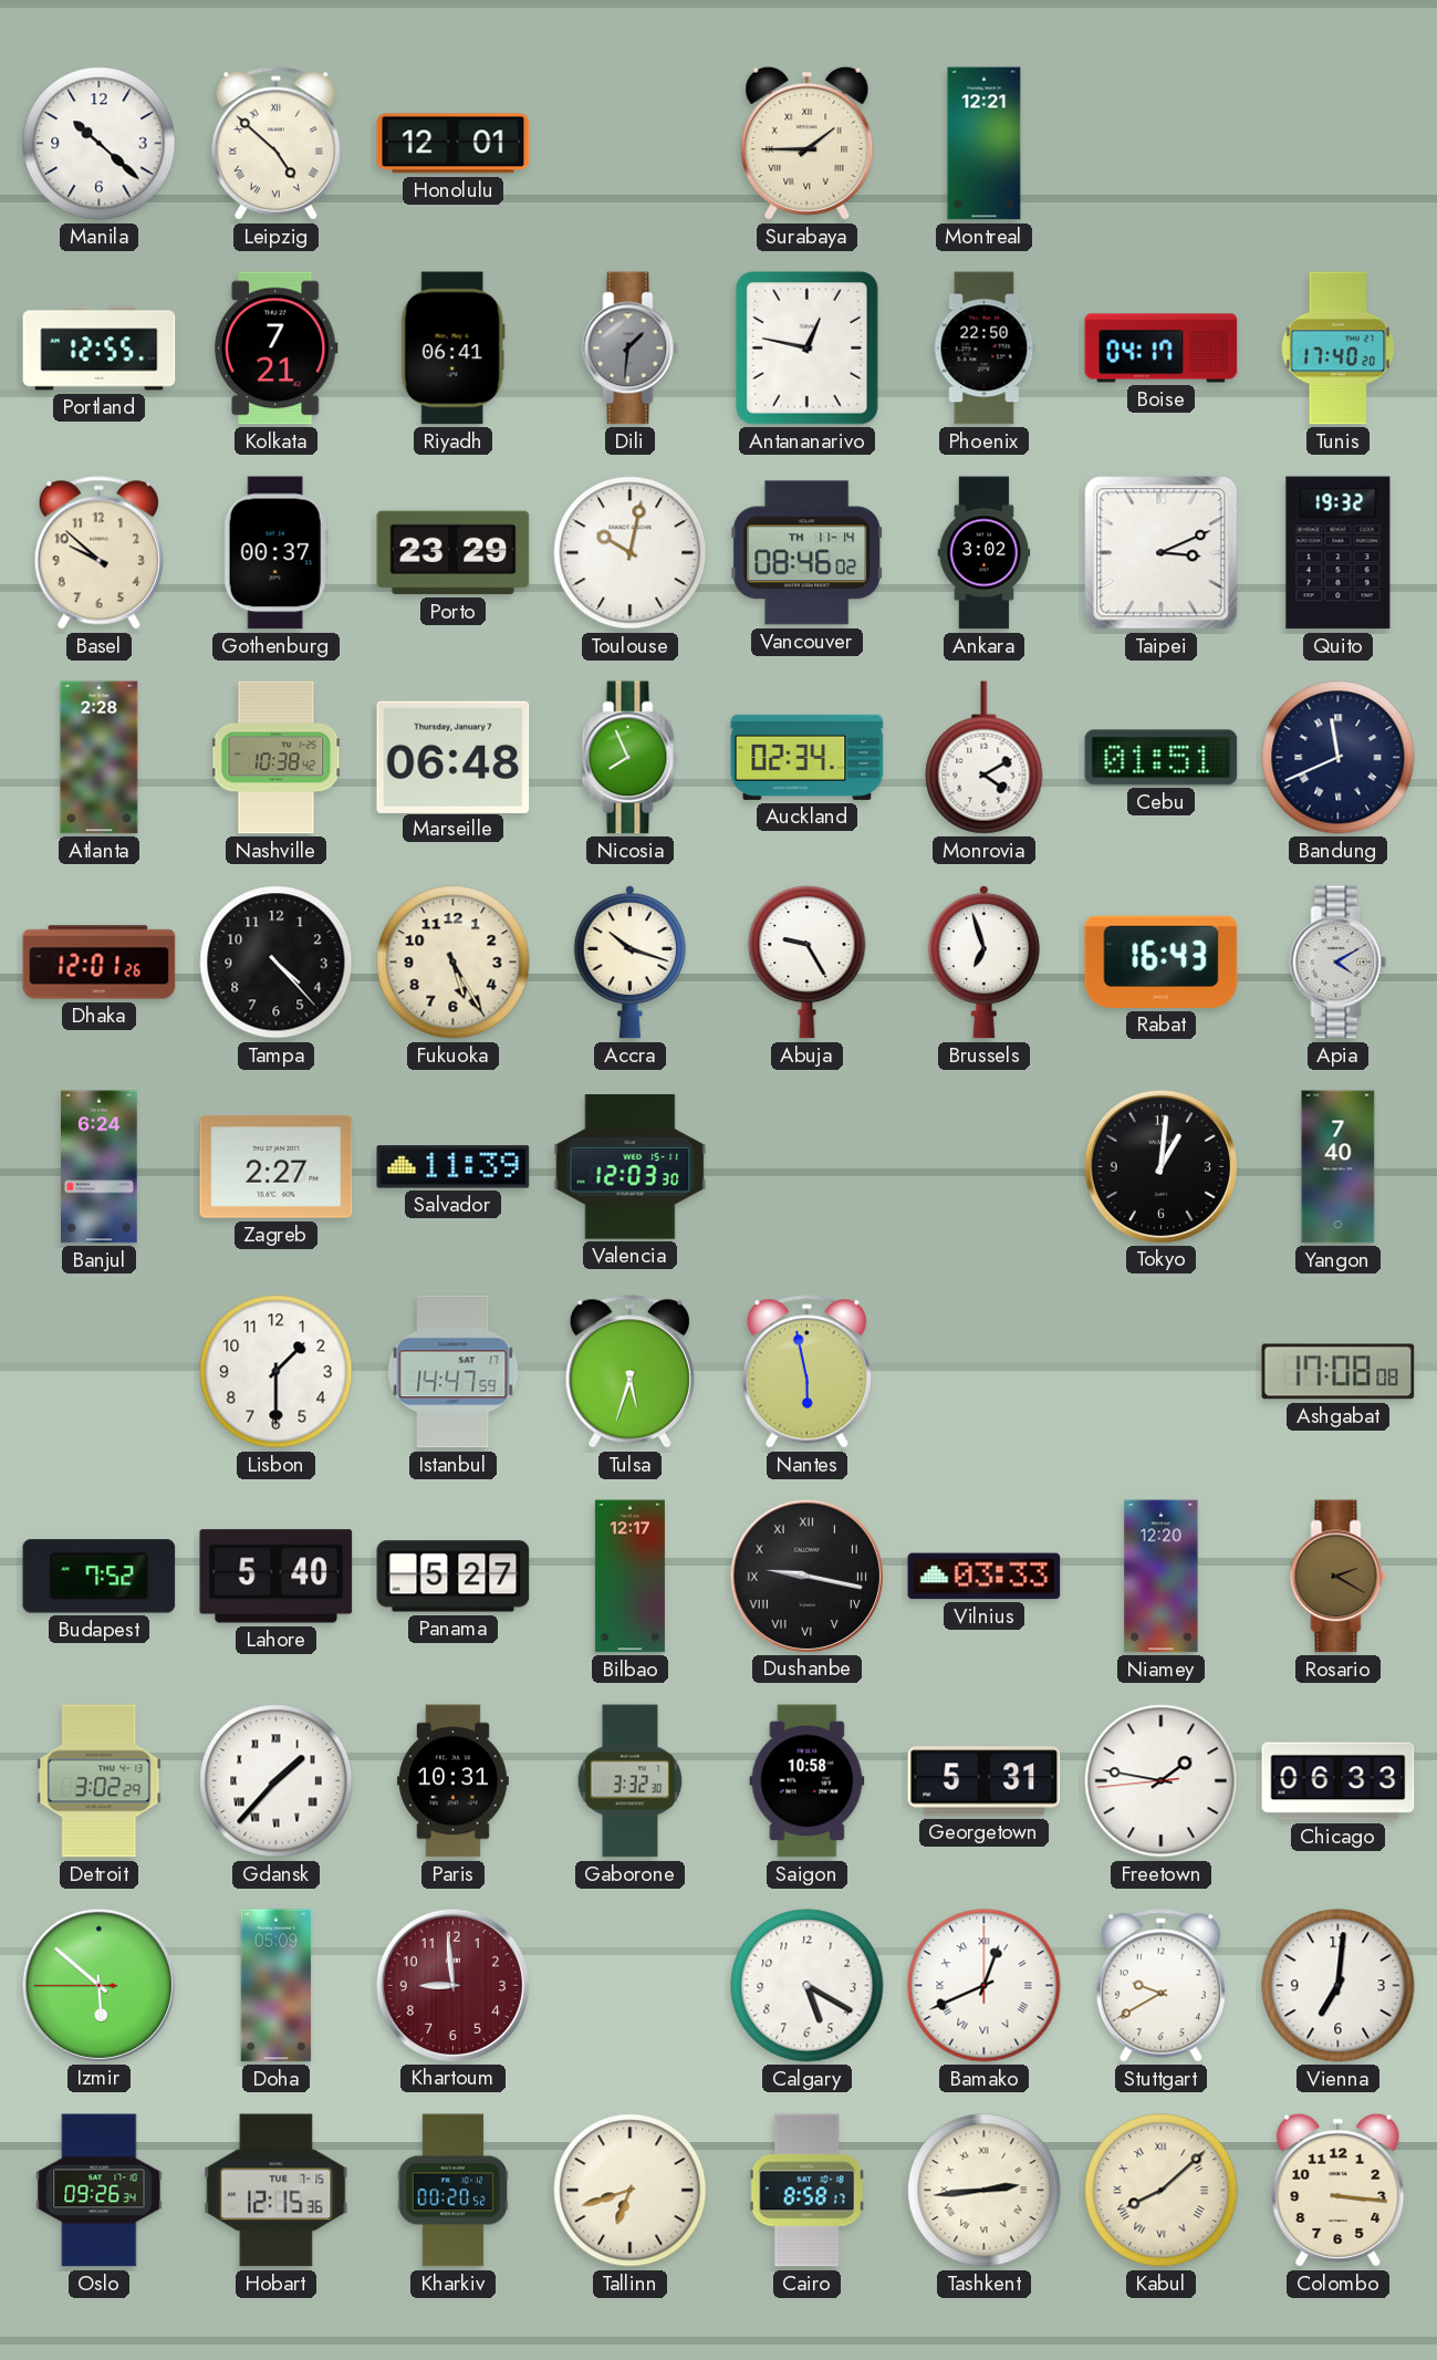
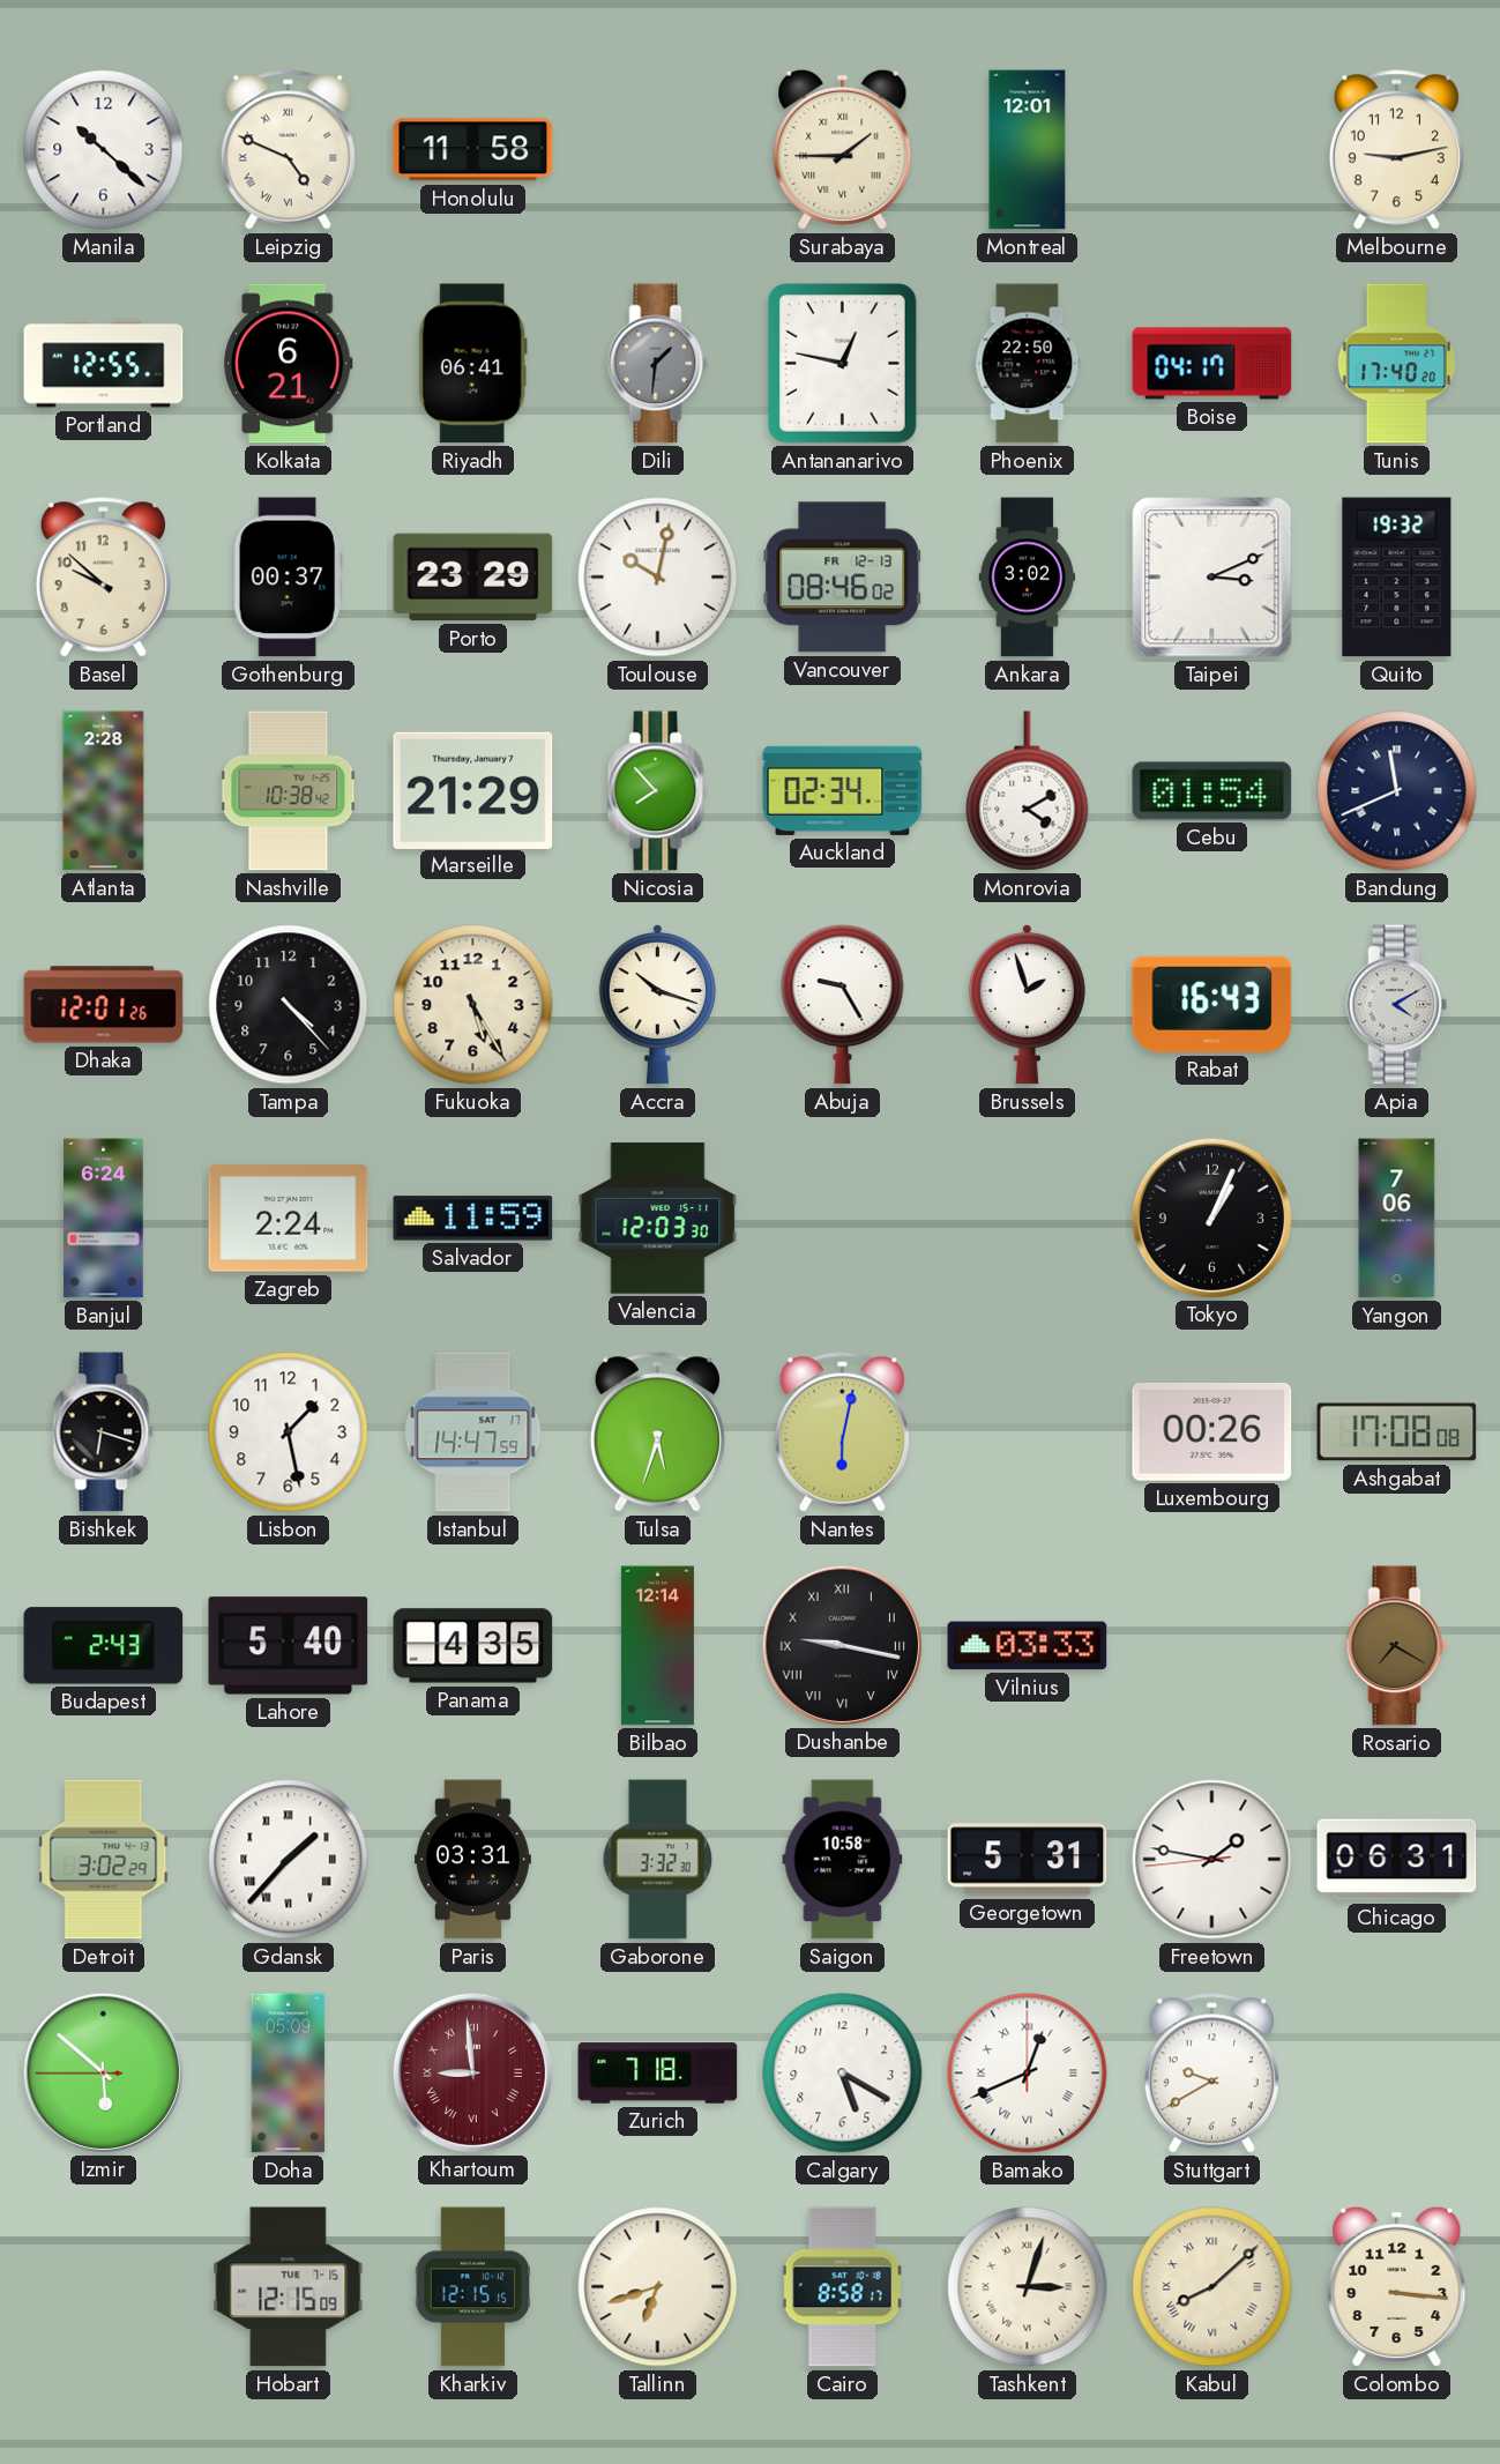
Leipzig: 4:52 -> 4:49 (288, 150)
Honolulu: 12:01 -> 11:58 (473, 150)
Montreal: 12:21 -> 12:01 (1028, 150)
Melbourne: none -> 9:13 (1396, 150)
Kolkata: 7:21 -> 6:21 (289, 364)
Vancouver date: TH 11-14 -> FR 12-13 (843, 578)
Marseille: 06:48 -> 21:29 (473, 790)
Nicosia: 7:56 -> 7:53 (658, 791)
Cebu: 01:51 -> 01:54 (1212, 791)
Brussels: 6:57 -> 1:57 (1027, 1004)
Zagreb: 2:27 -> 2:24 (289, 1219)
Salvador: 11:39 -> 11:59 (473, 1219)
Tokyo: 1:01 -> 1:04 (1211, 1218)
Yangon: 7:40 -> 7:06 (1397, 1219)
Bishkek: none -> 6:18 (104, 1432)
Lisbon: 1:30 -> 1:28 (289, 1432)
Nantes: 5:58 -> 6:02 (842, 1432)
Luxembourg: none -> 00:26 (1212, 1432)
Budapest: 7:52 -> 2:43 (104, 1646)
Panama: 5:27 -> 4:35 (473, 1646)
Bilbao: 12:17 -> 12:14 (657, 1646)
Niamey: 12:20 -> none (1162, 1577)
Rosario: 2:20 -> 7:20 (1397, 1646)
Paris: 10:31 -> 03:31 (472, 1860)
Chicago: 06:33 -> 06:31 (1397, 1860)
Khartoum numerals: Arabic -> Roman (472, 2072)
Zurich: none -> 7:18 (658, 2074)
Vienna: 7:01 -> none (1339, 1986)
Oslo: 09:26 -> none (100, 2191)
Hobart: 12:15:36 -> 12:15:09 (289, 2287)
Kharkiv: 00:20 -> 12:15 (473, 2287)
Tashkent: 2:44 -> 3:03 (1028, 2287)
